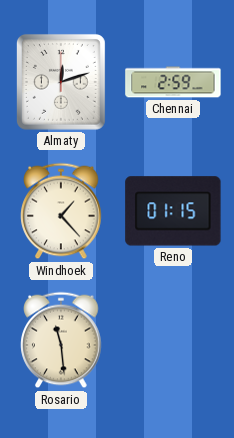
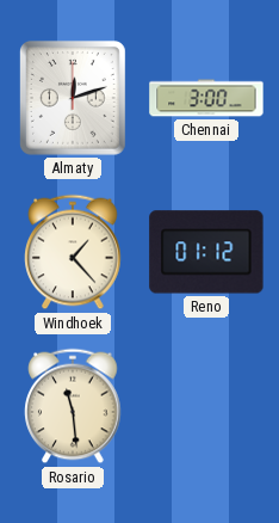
Chennai: 2:59 -> 3:00 (206, 98)
Reno: 01:15 -> 01:12 (206, 252)
